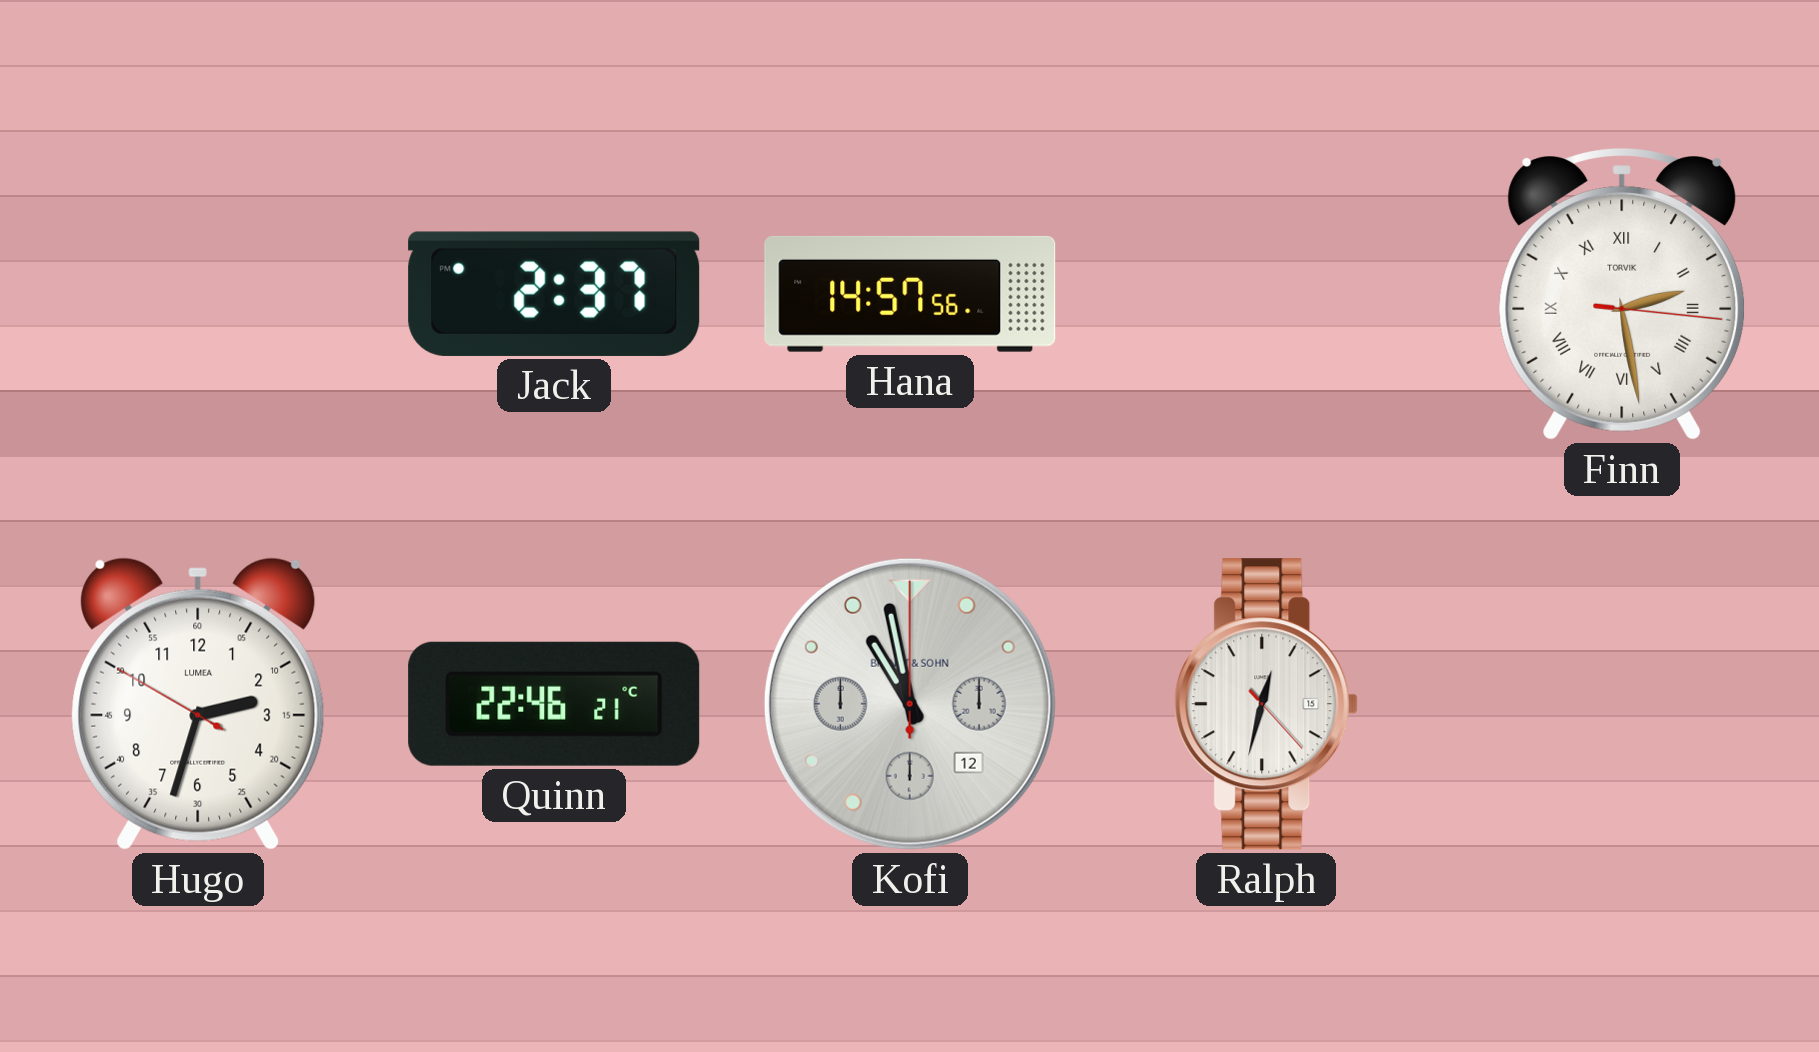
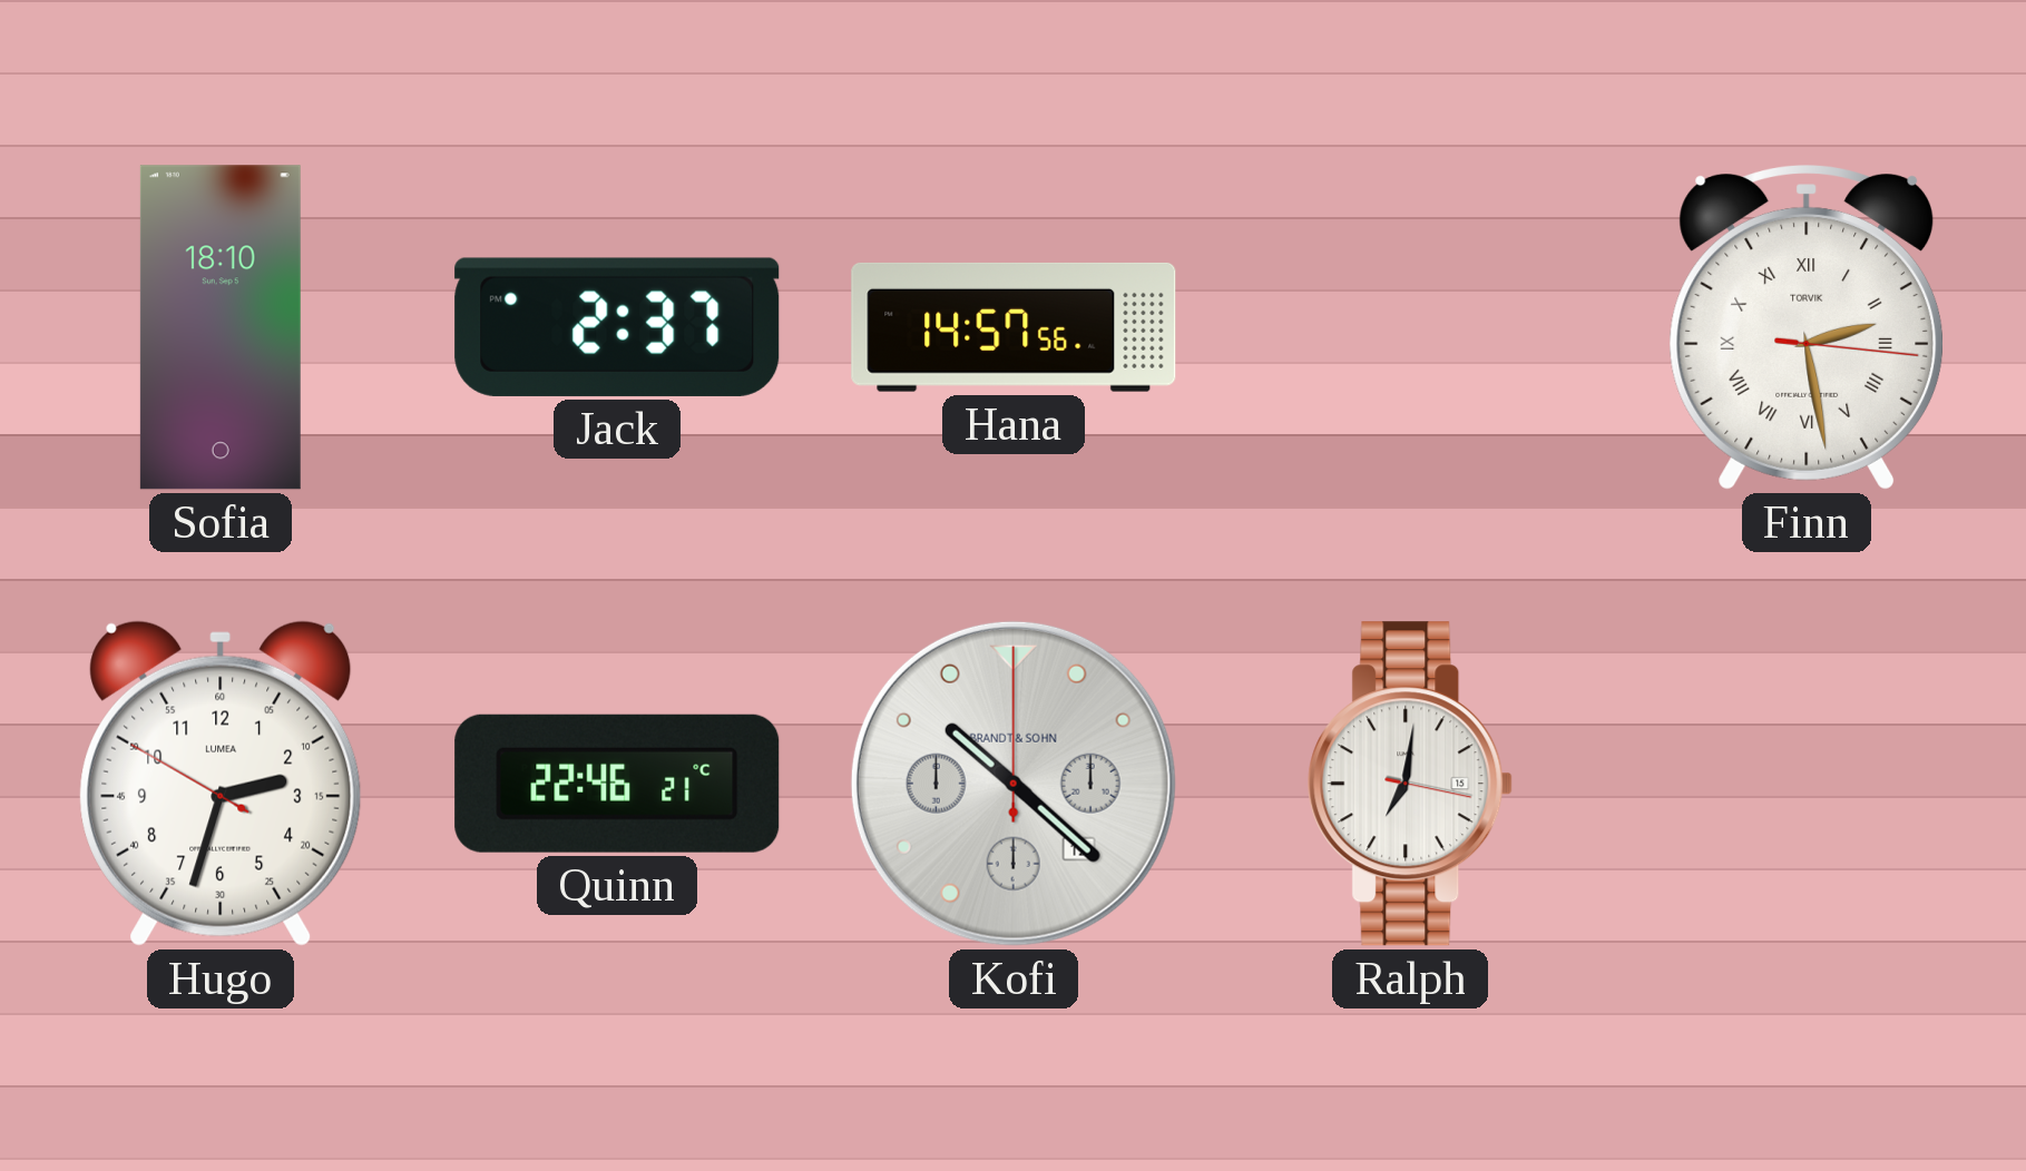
Sofia: none -> 18:10 (221, 327)
Kofi: 10:58 -> 10:22 (1014, 784)
Ralph: 12:32 -> 7:01 (1410, 784)
